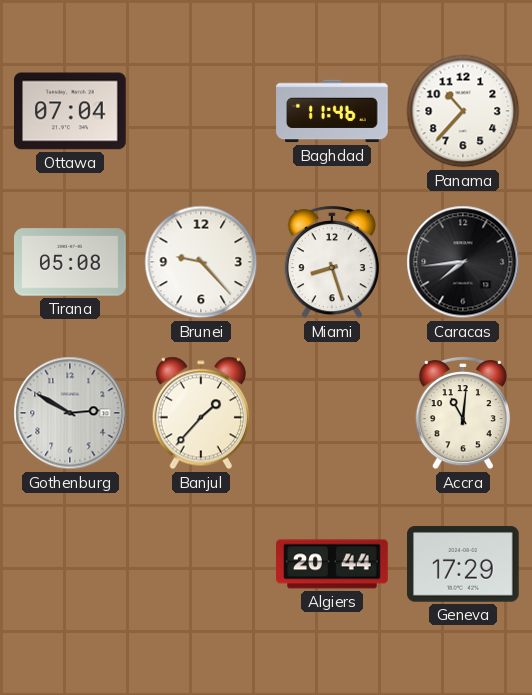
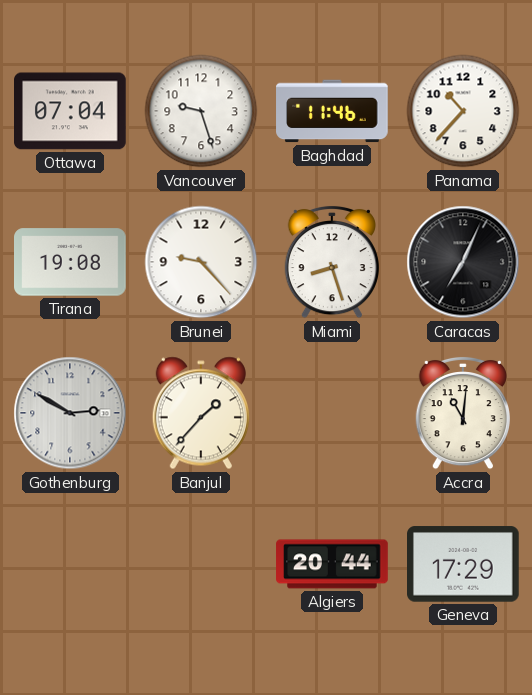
Vancouver: none -> 9:27 (201, 111)
Tirana: 05:08 -> 19:08 (70, 262)
Caracas: 7:44 -> 7:04 (463, 262)
